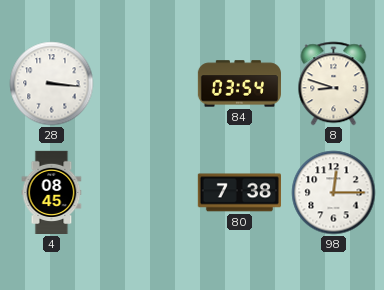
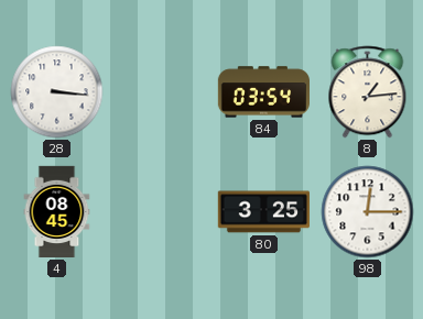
8: 8:48 -> 1:14 (368, 92)
80: 7:38 -> 3:25 (263, 212)
